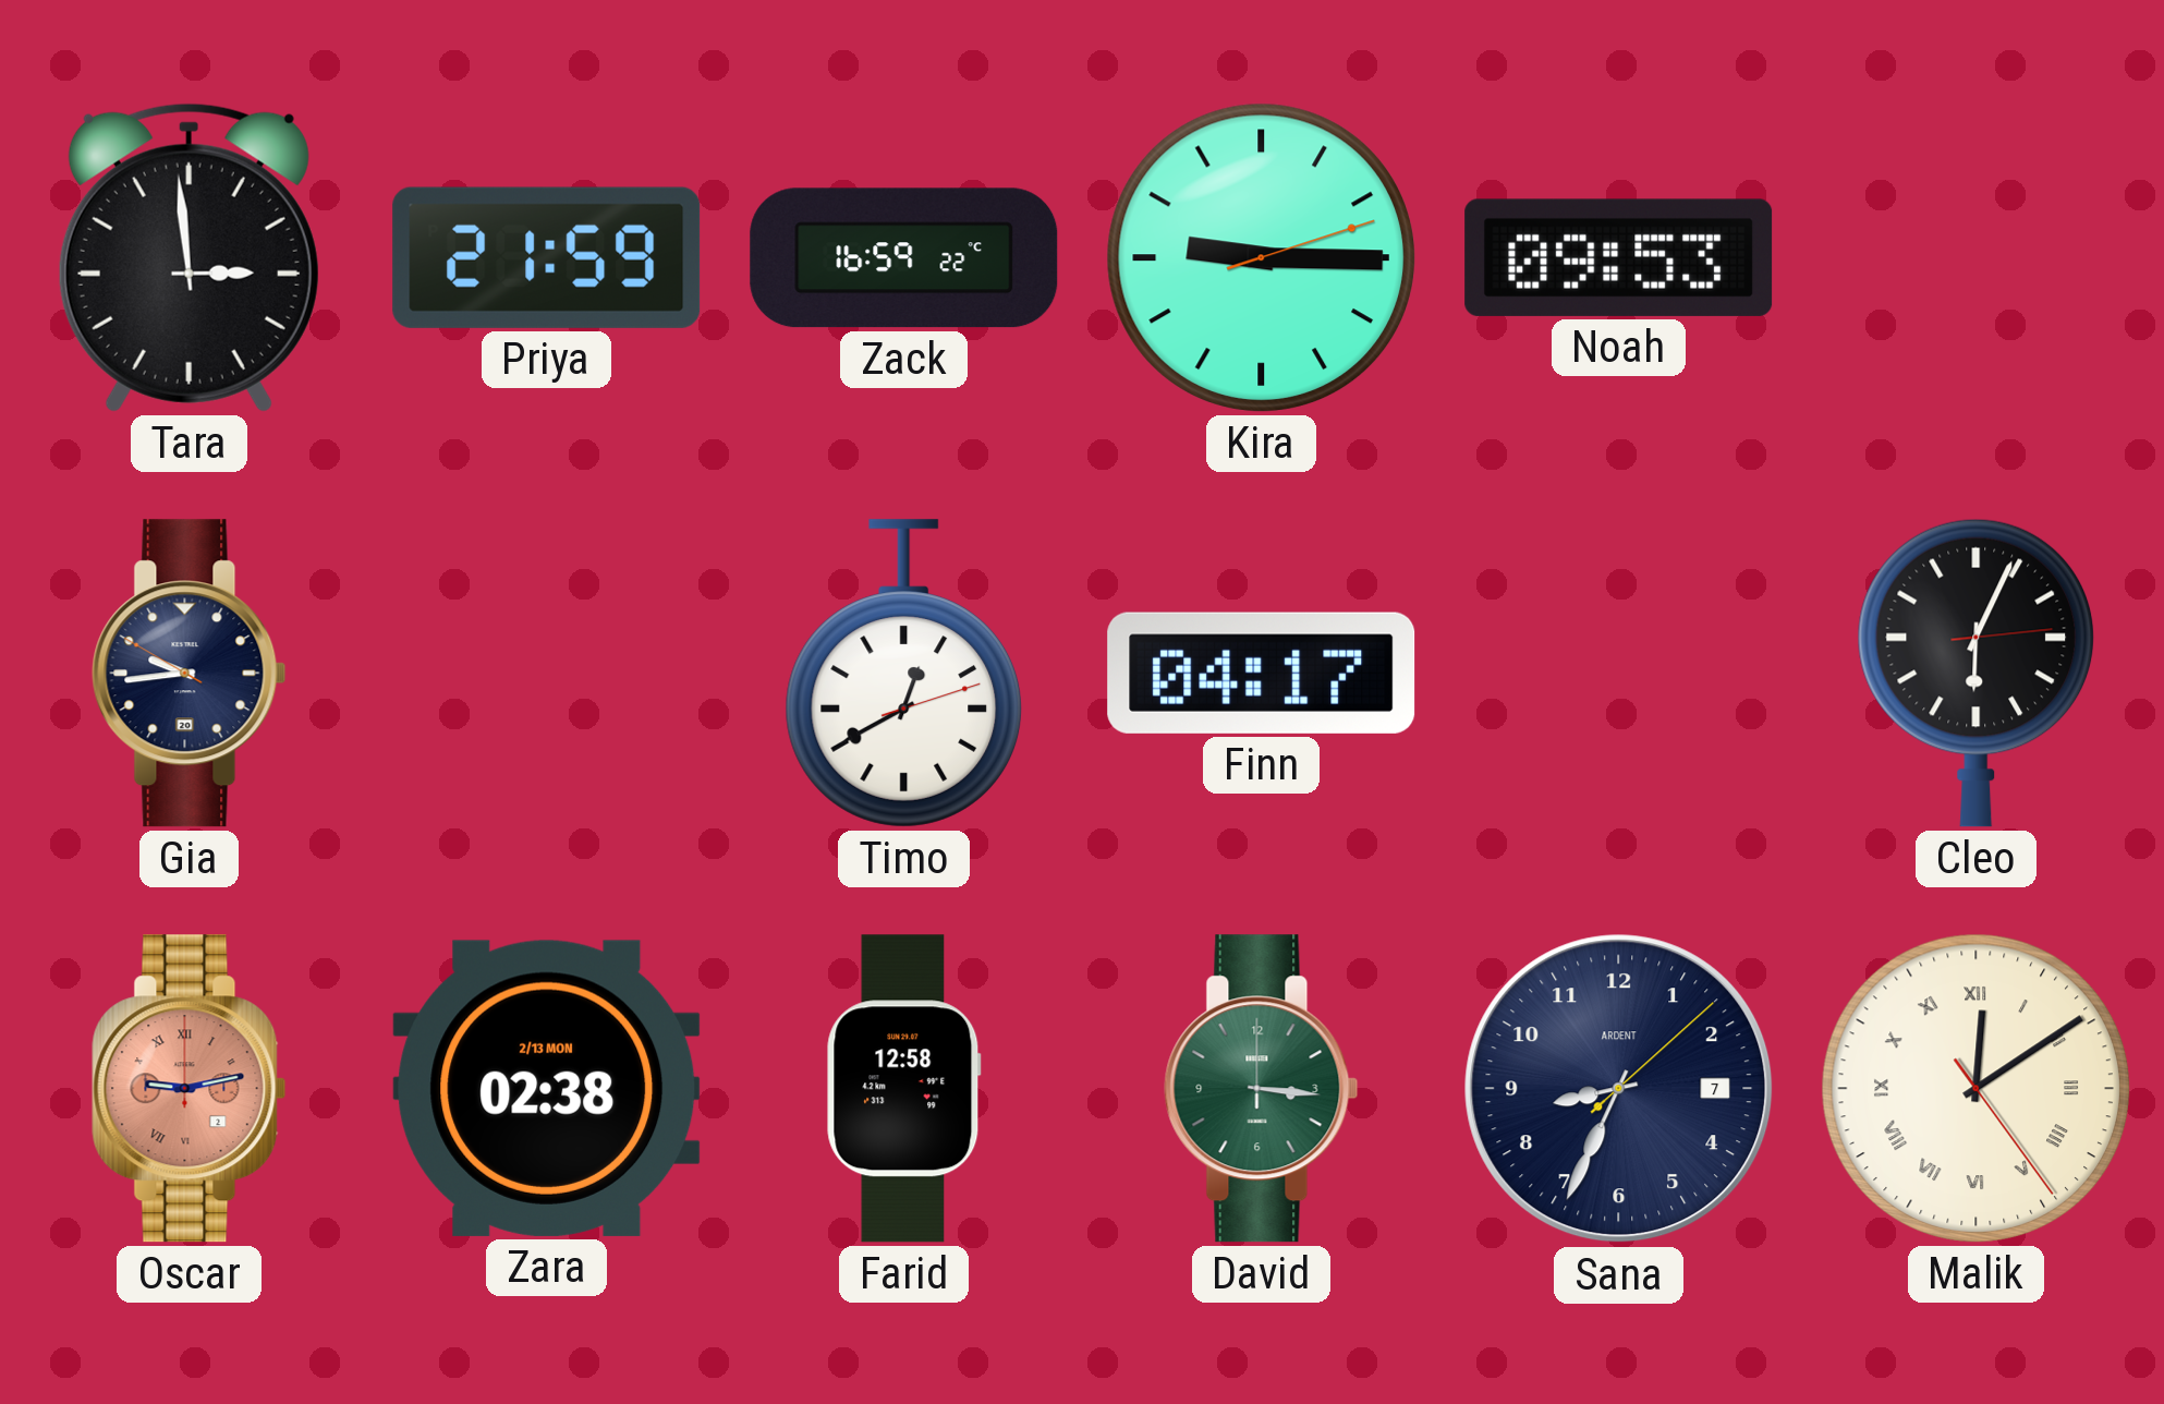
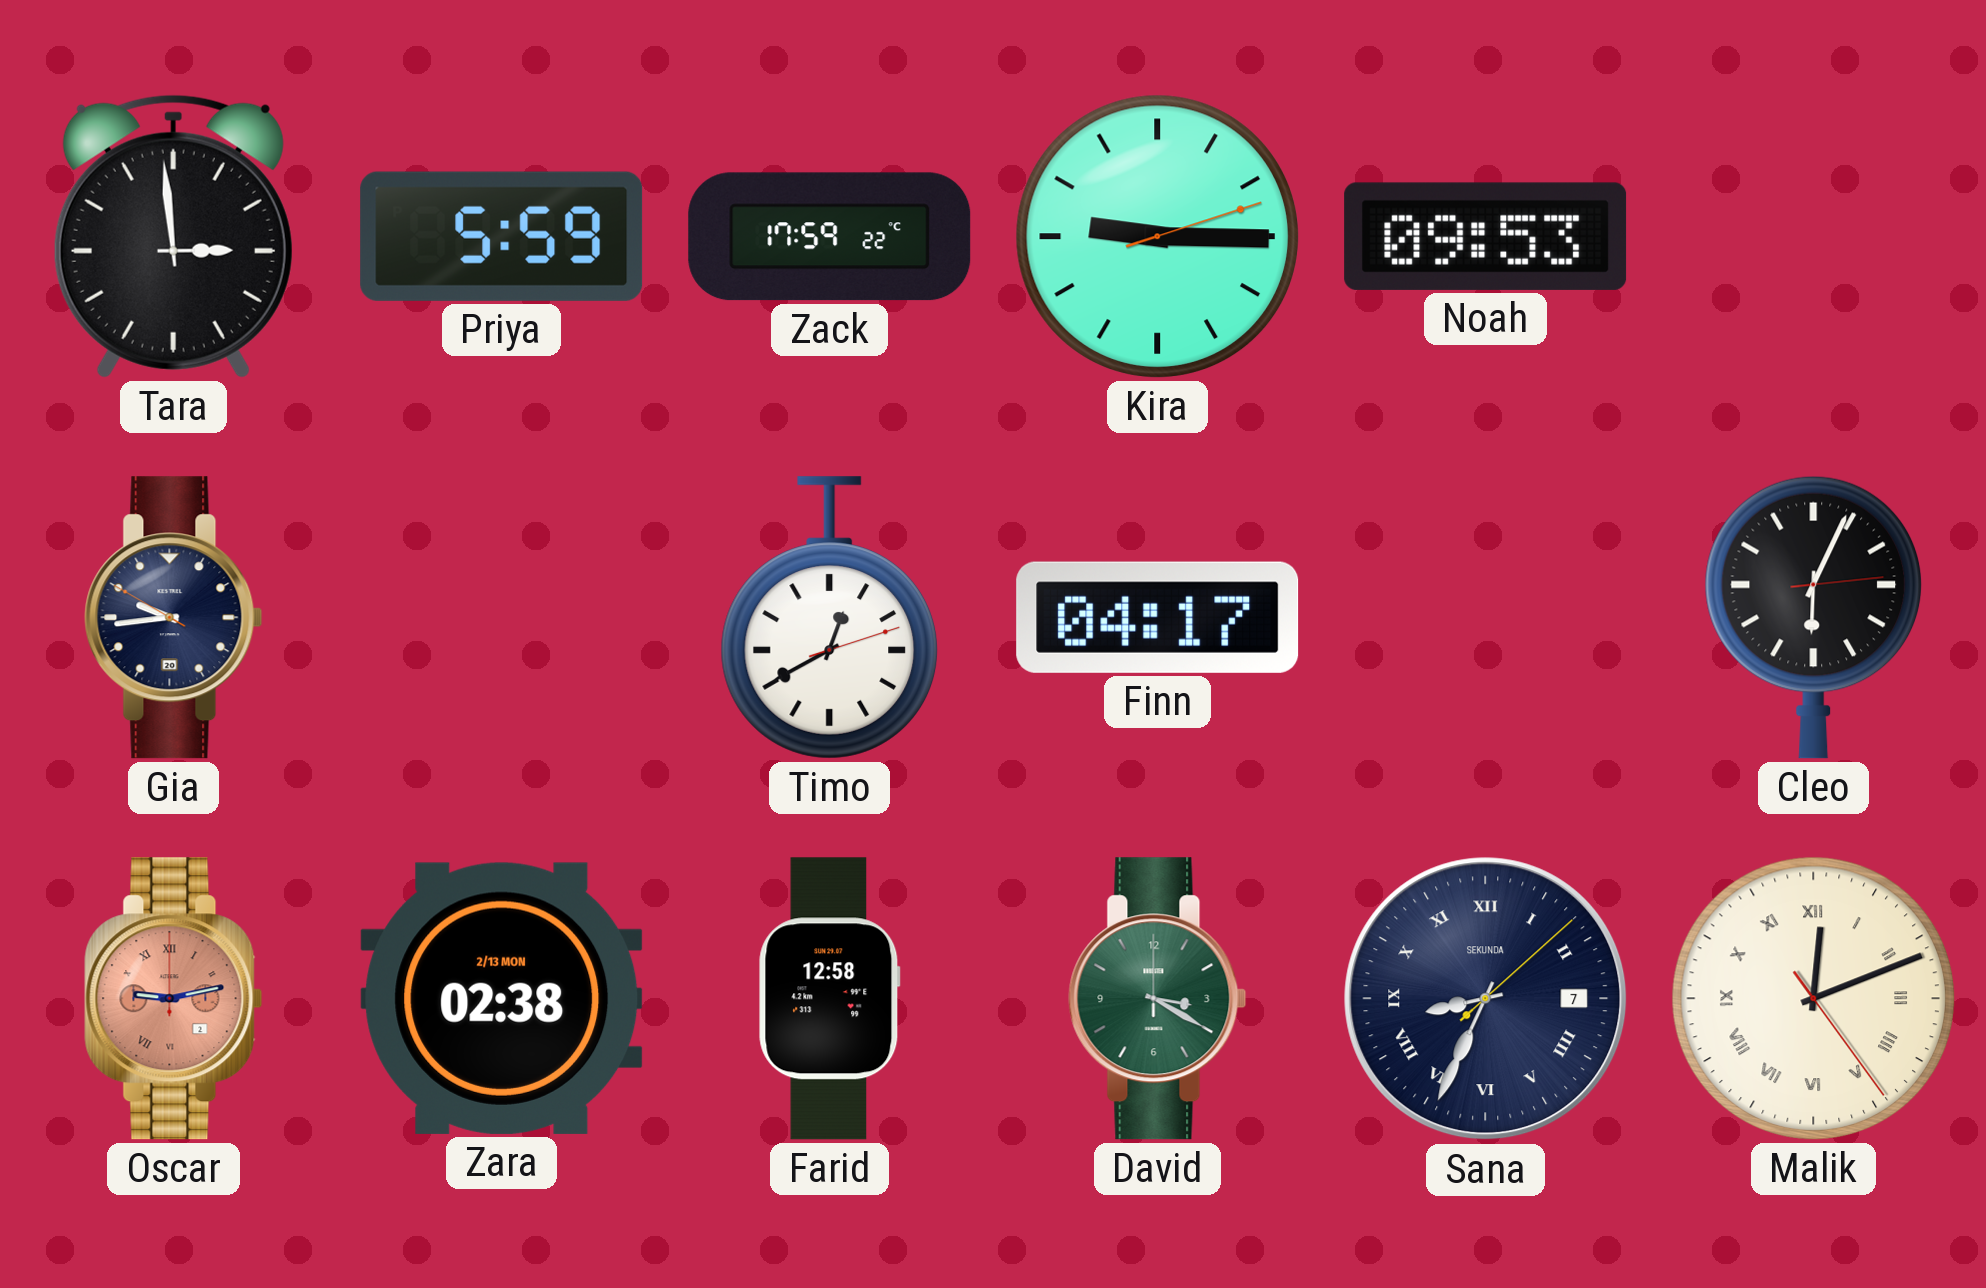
Priya: 21:59 -> 5:59 (502, 236)
Zack: 16:59 -> 17:59 (830, 237)
David: 3:16 -> 3:20 (1158, 999)
Sana numerals: Arabic -> Roman (1486, 999)
Sana brand: ARDENT -> SEKUNDA (1486, 999)
Malik: 12:09 -> 12:11 (1813, 998)
